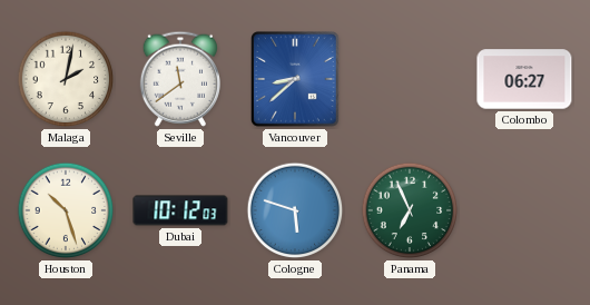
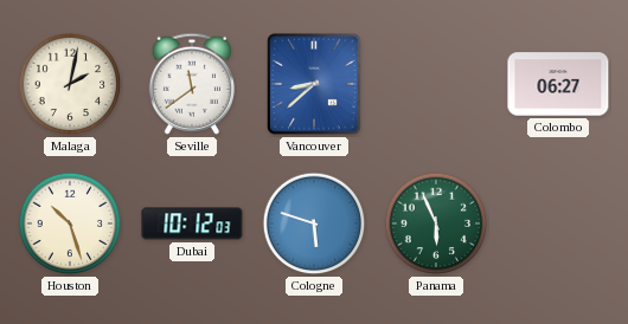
Panama: 6:56 -> 5:56 (436, 223)
